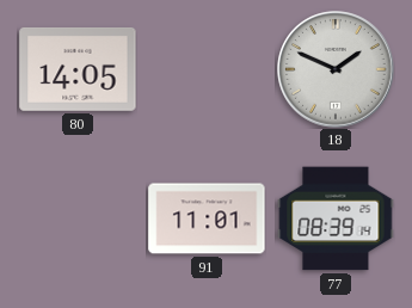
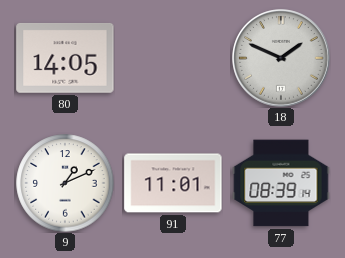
9: none -> 1:11 (65, 183)
